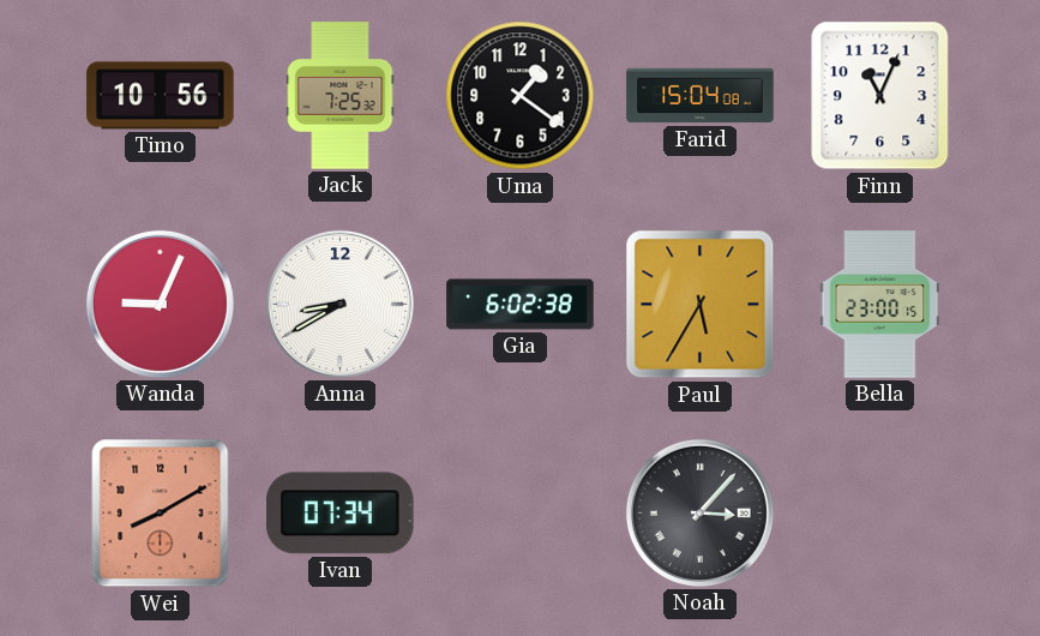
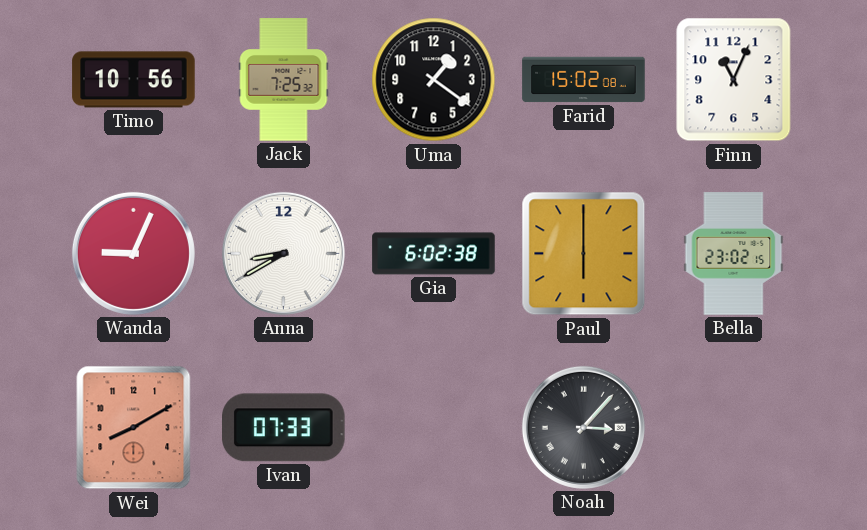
Farid: 15:04 -> 15:02 (584, 80)
Paul: 5:35 -> 6:00 (584, 254)
Bella: 23:00 -> 23:02 (734, 254)
Ivan: 07:34 -> 07:33 (284, 428)
